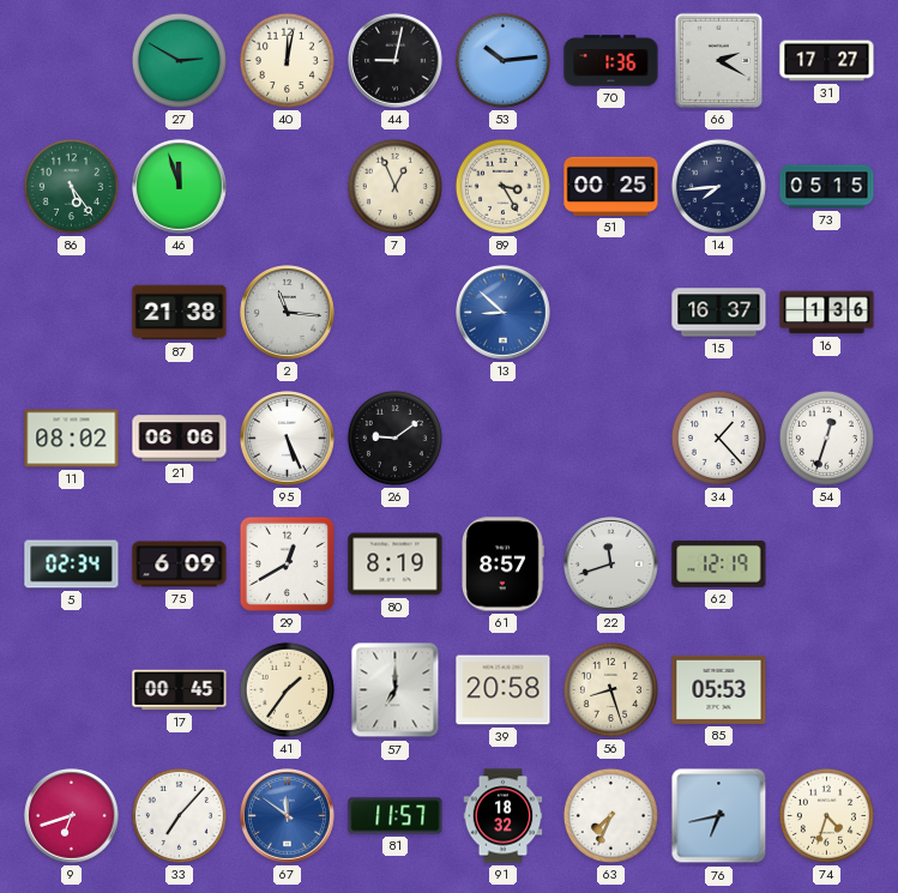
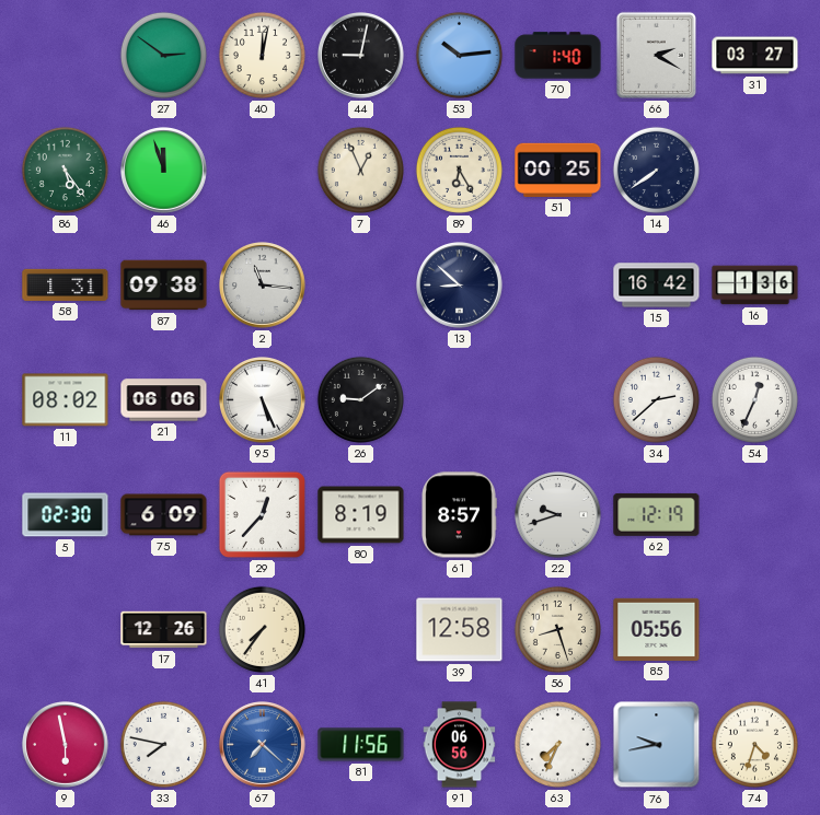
27: 2:50 -> 2:51 (163, 55)
70: 1:36 -> 1:40 (558, 56)
31: 17:27 -> 03:27 (755, 56)
89: 3:25 -> 6:25 (459, 170)
14: 7:44 -> 7:39 (656, 170)
73: 05:15 -> none (827, 187)
58: none -> 1:31 (66, 284)
87: 21:38 -> 09:38 (164, 286)
13 dial: blue -> navy (460, 286)
15: 16:37 -> 16:42 (657, 286)
34: 1:23 -> 2:38 (656, 399)
54: 12:33 -> 12:34 (754, 399)
5: 02:34 -> 02:30 (66, 515)
29: 12:40 -> 12:37 (262, 514)
22: 11:42 -> 9:42 (558, 515)
17: 00:45 -> 12:26 (164, 630)
41: 1:36 -> 7:36 (262, 629)
57: 7:00 -> none (396, 690)
39: 20:58 -> 12:58 (460, 630)
85: 05:53 -> 05:56 (657, 629)
9: 6:42 -> 5:58 (66, 745)
33: 7:07 -> 7:47 (163, 744)
67: 11:51 -> 7:22 (263, 745)
81: 11:57 -> 11:56 (361, 745)
91: 18:32 -> 06:56 (460, 745)
76: 6:43 -> 9:43 (657, 745)
